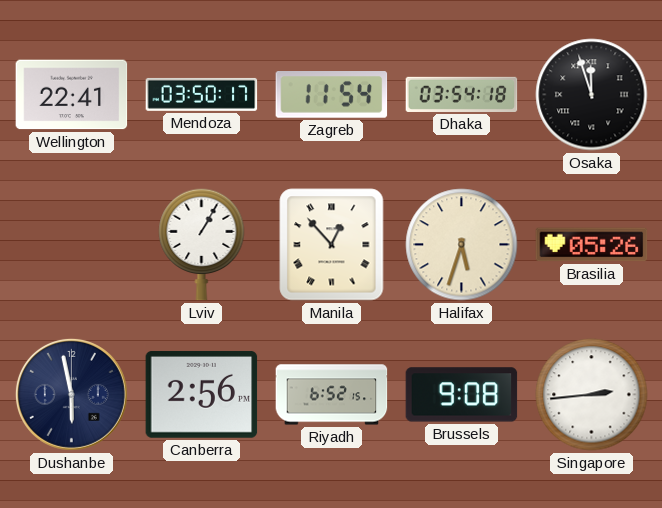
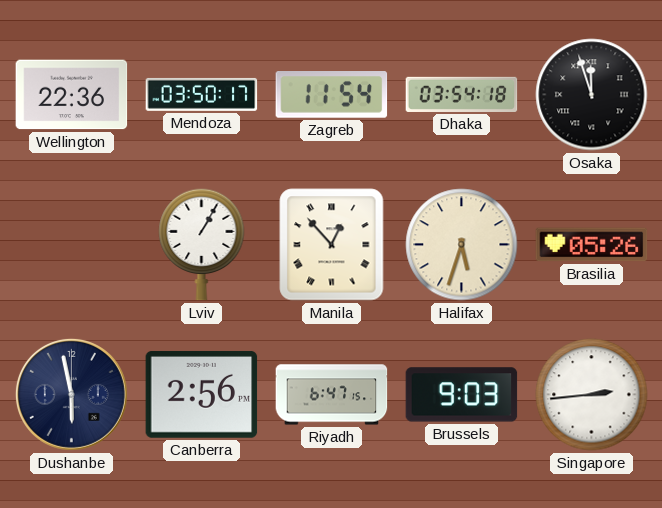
Wellington: 22:41 -> 22:36 (72, 95)
Riyadh: 6:52 -> 6:47 (332, 395)
Brussels: 9:08 -> 9:03 (462, 395)
